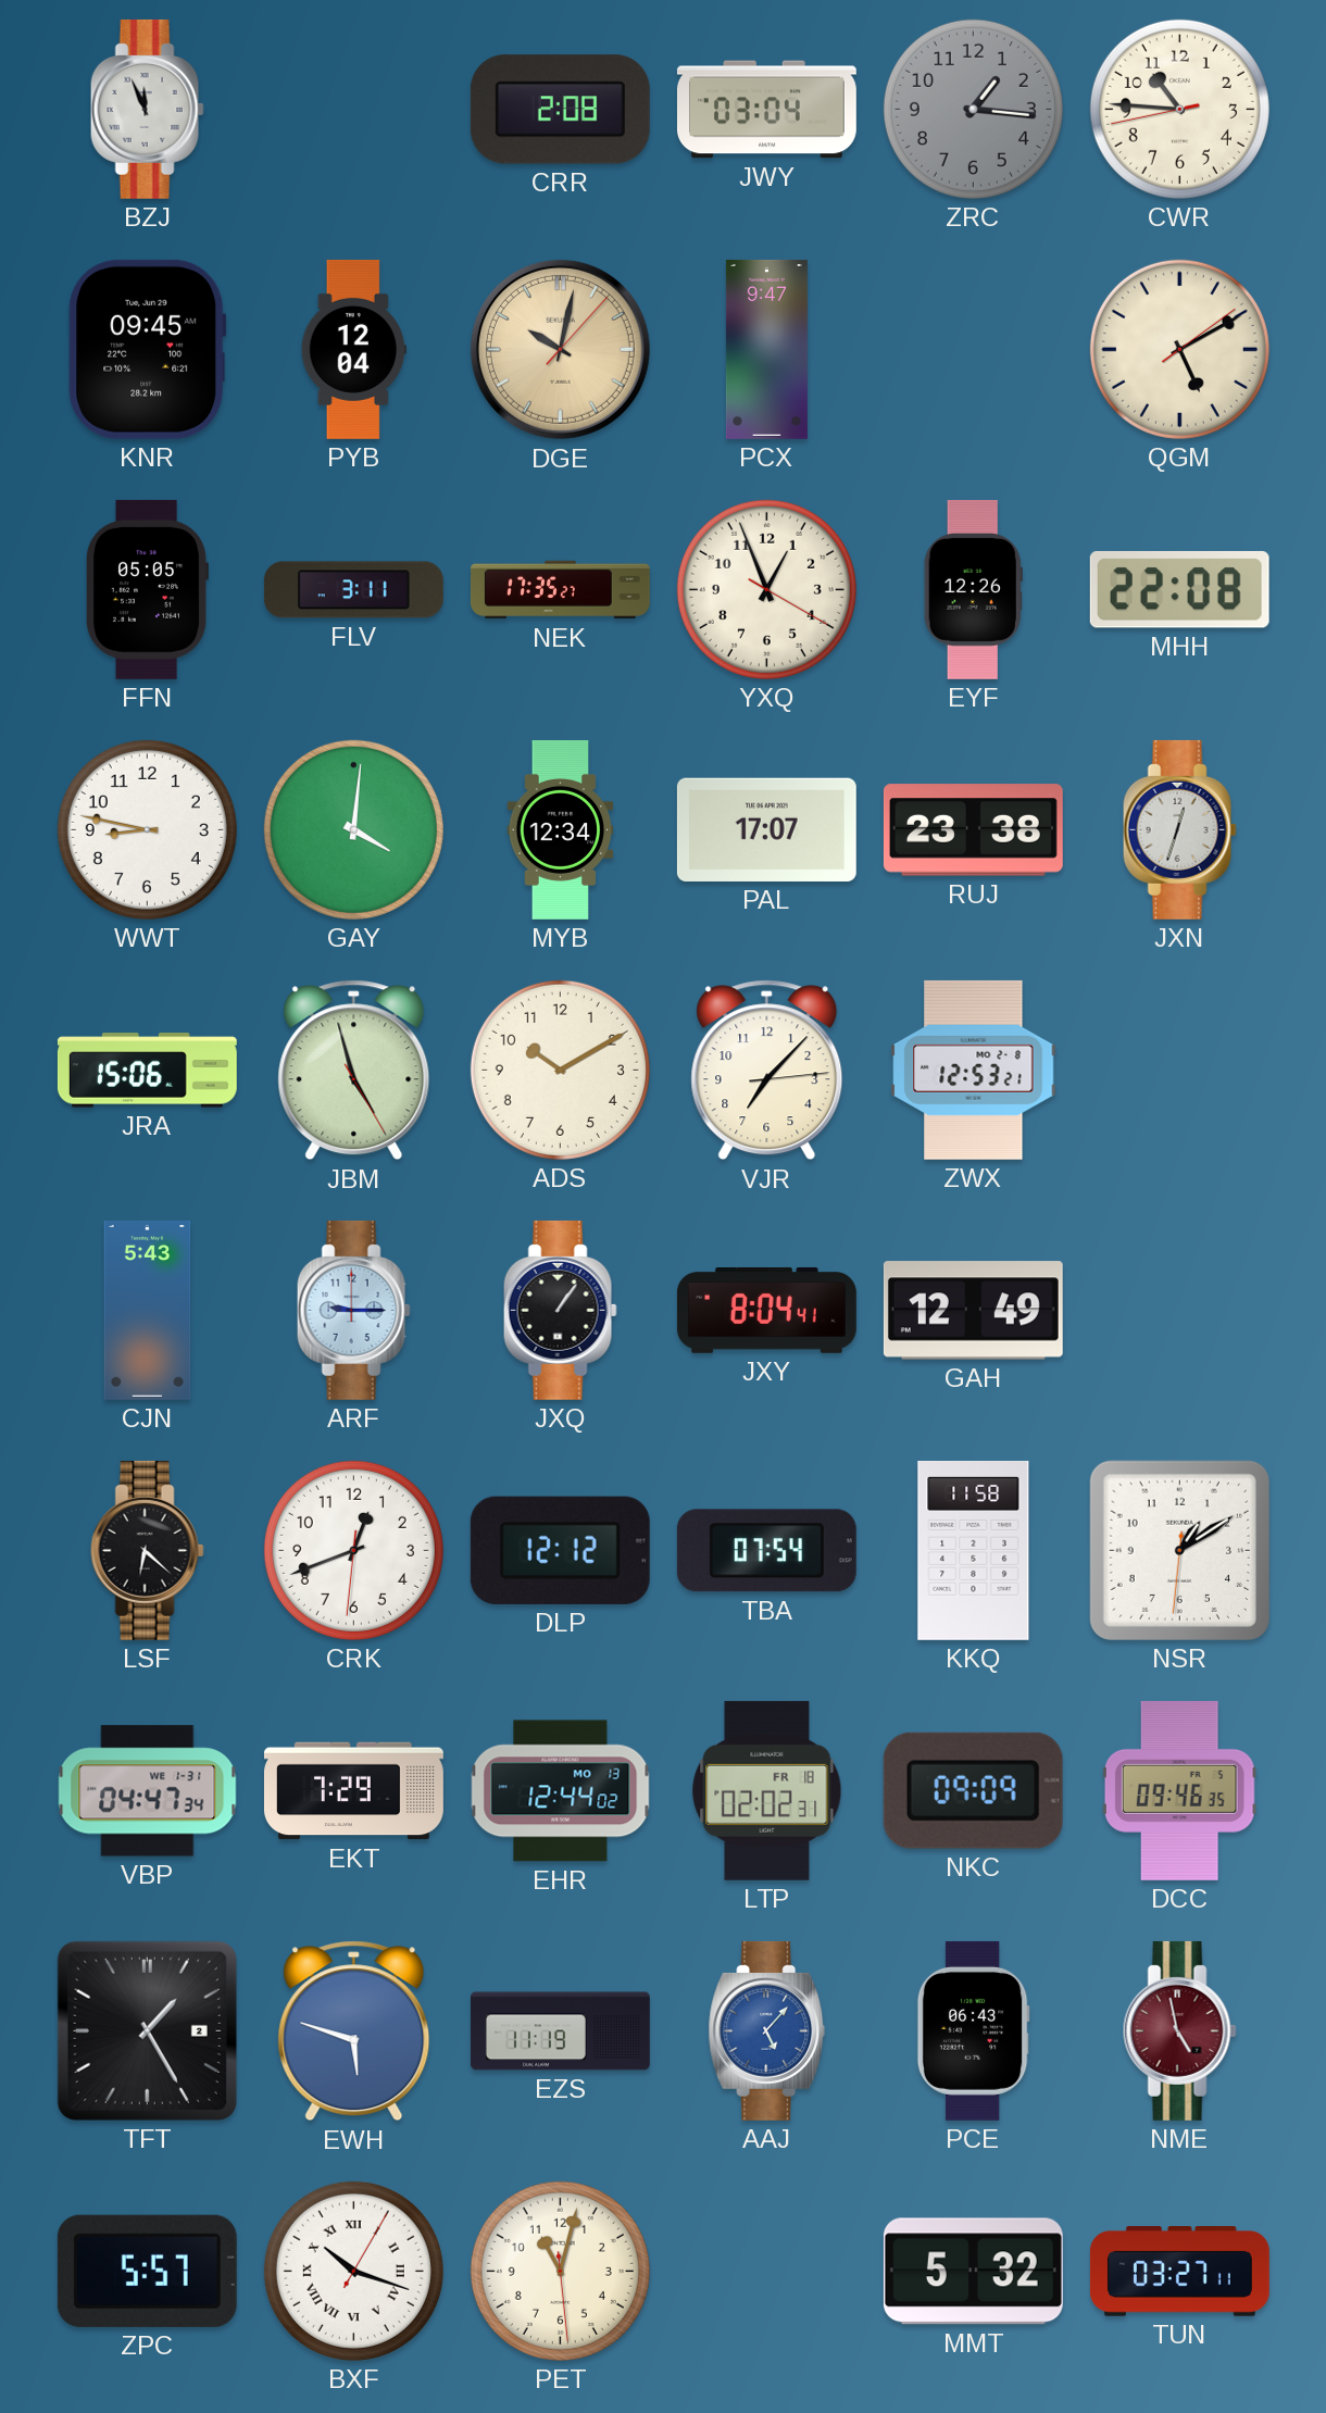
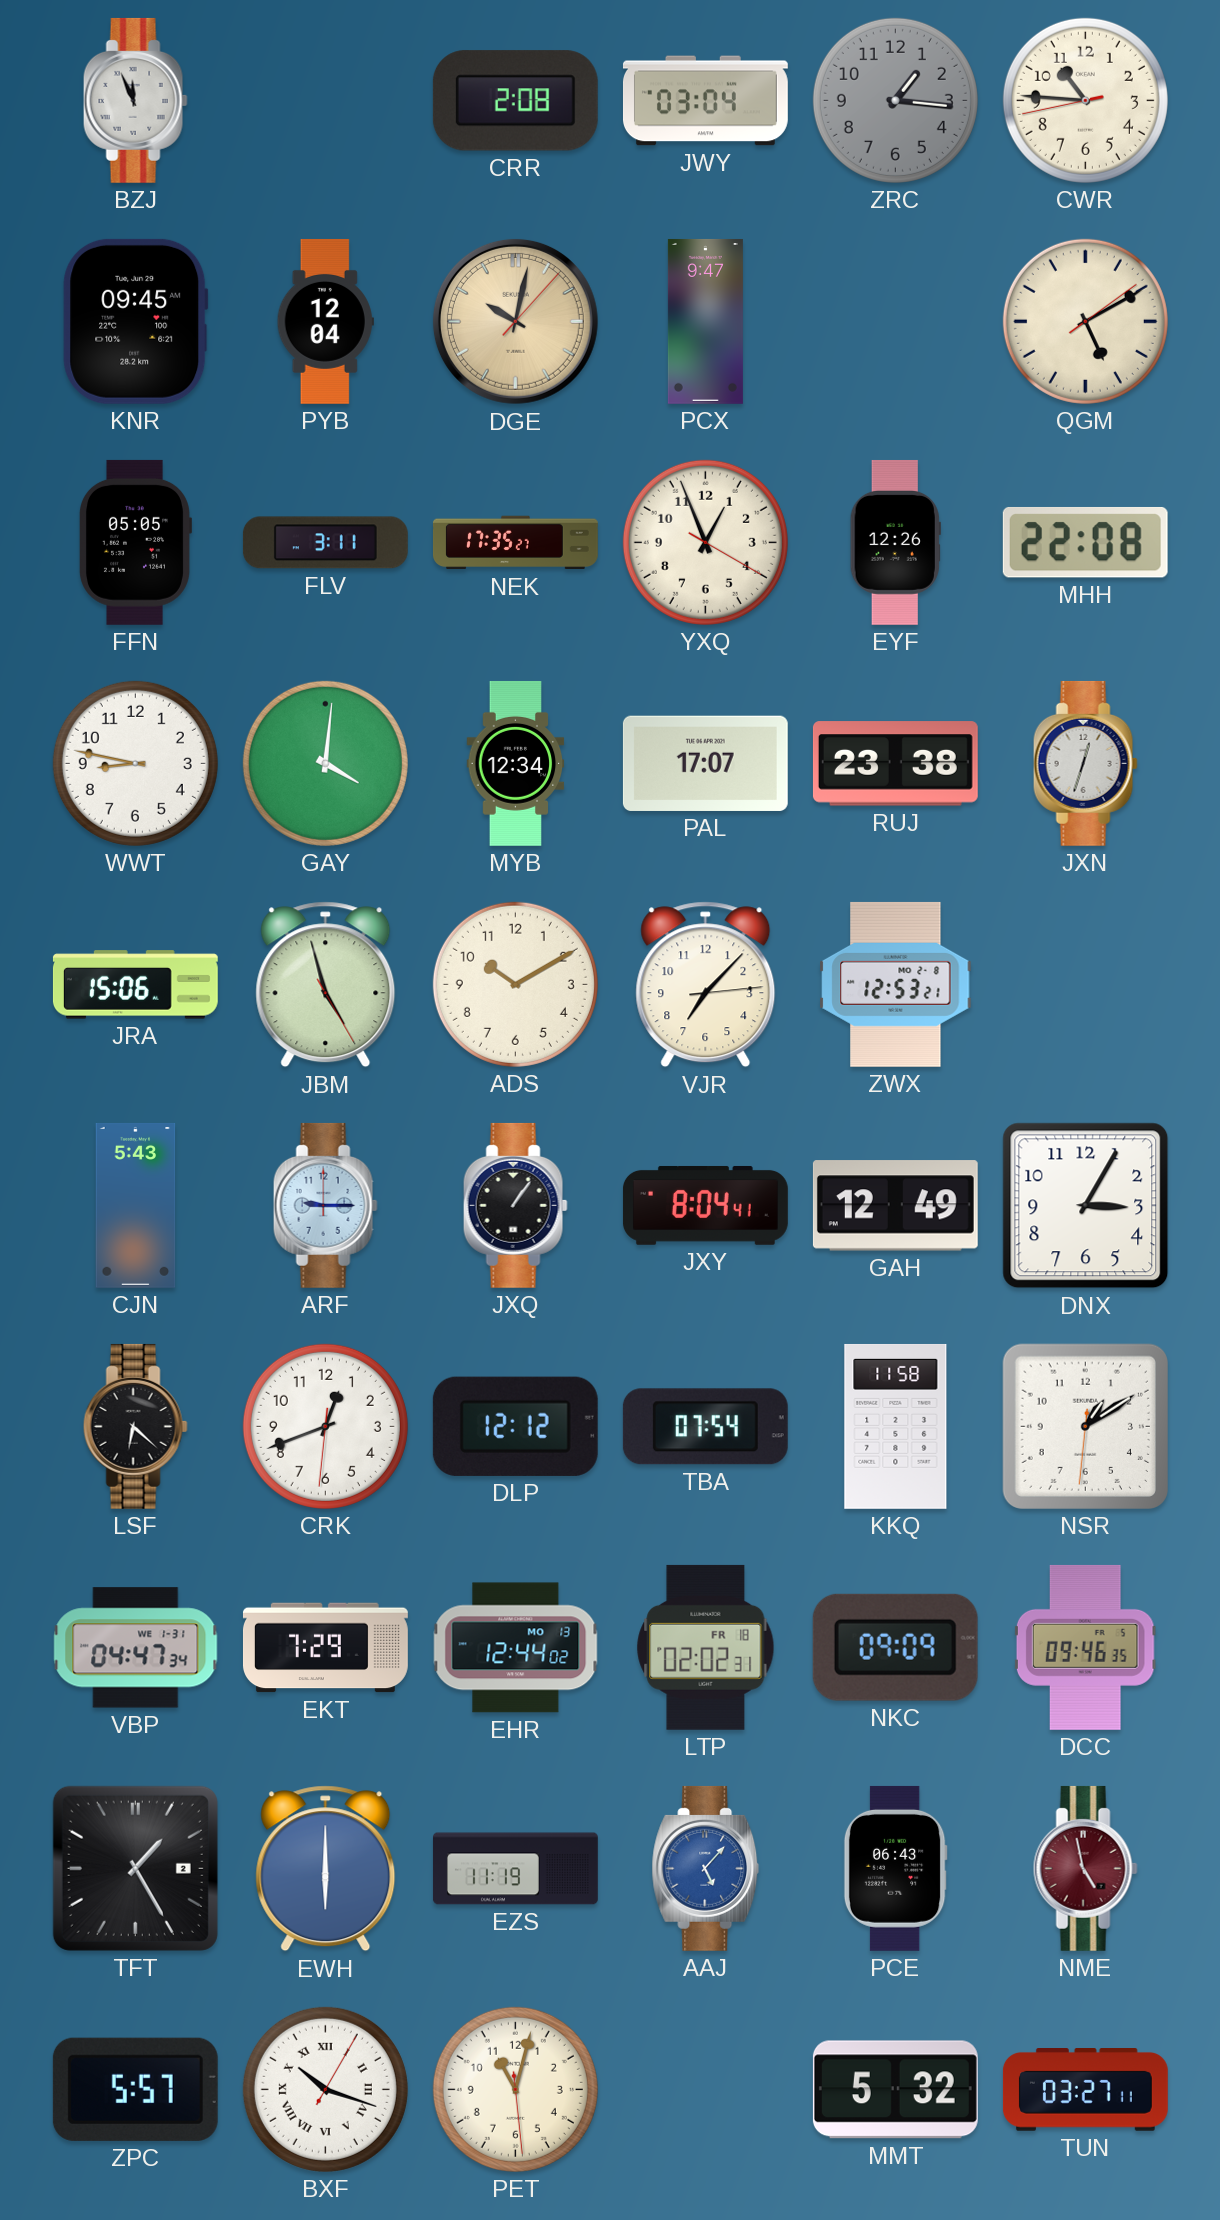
DNX: none -> 3:05 (1086, 1206)
EWH: 5:48 -> 6:00 (326, 1869)
